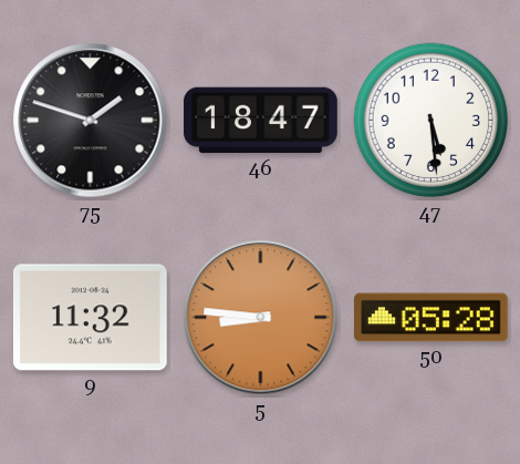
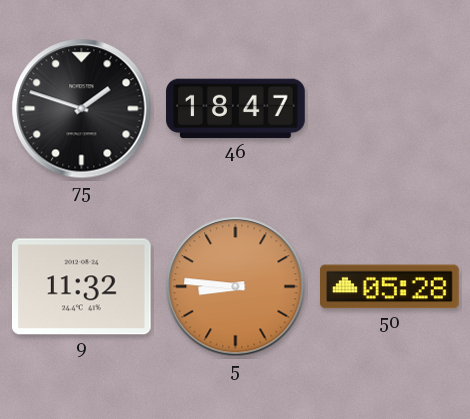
47: 5:29 -> none (431, 121)
